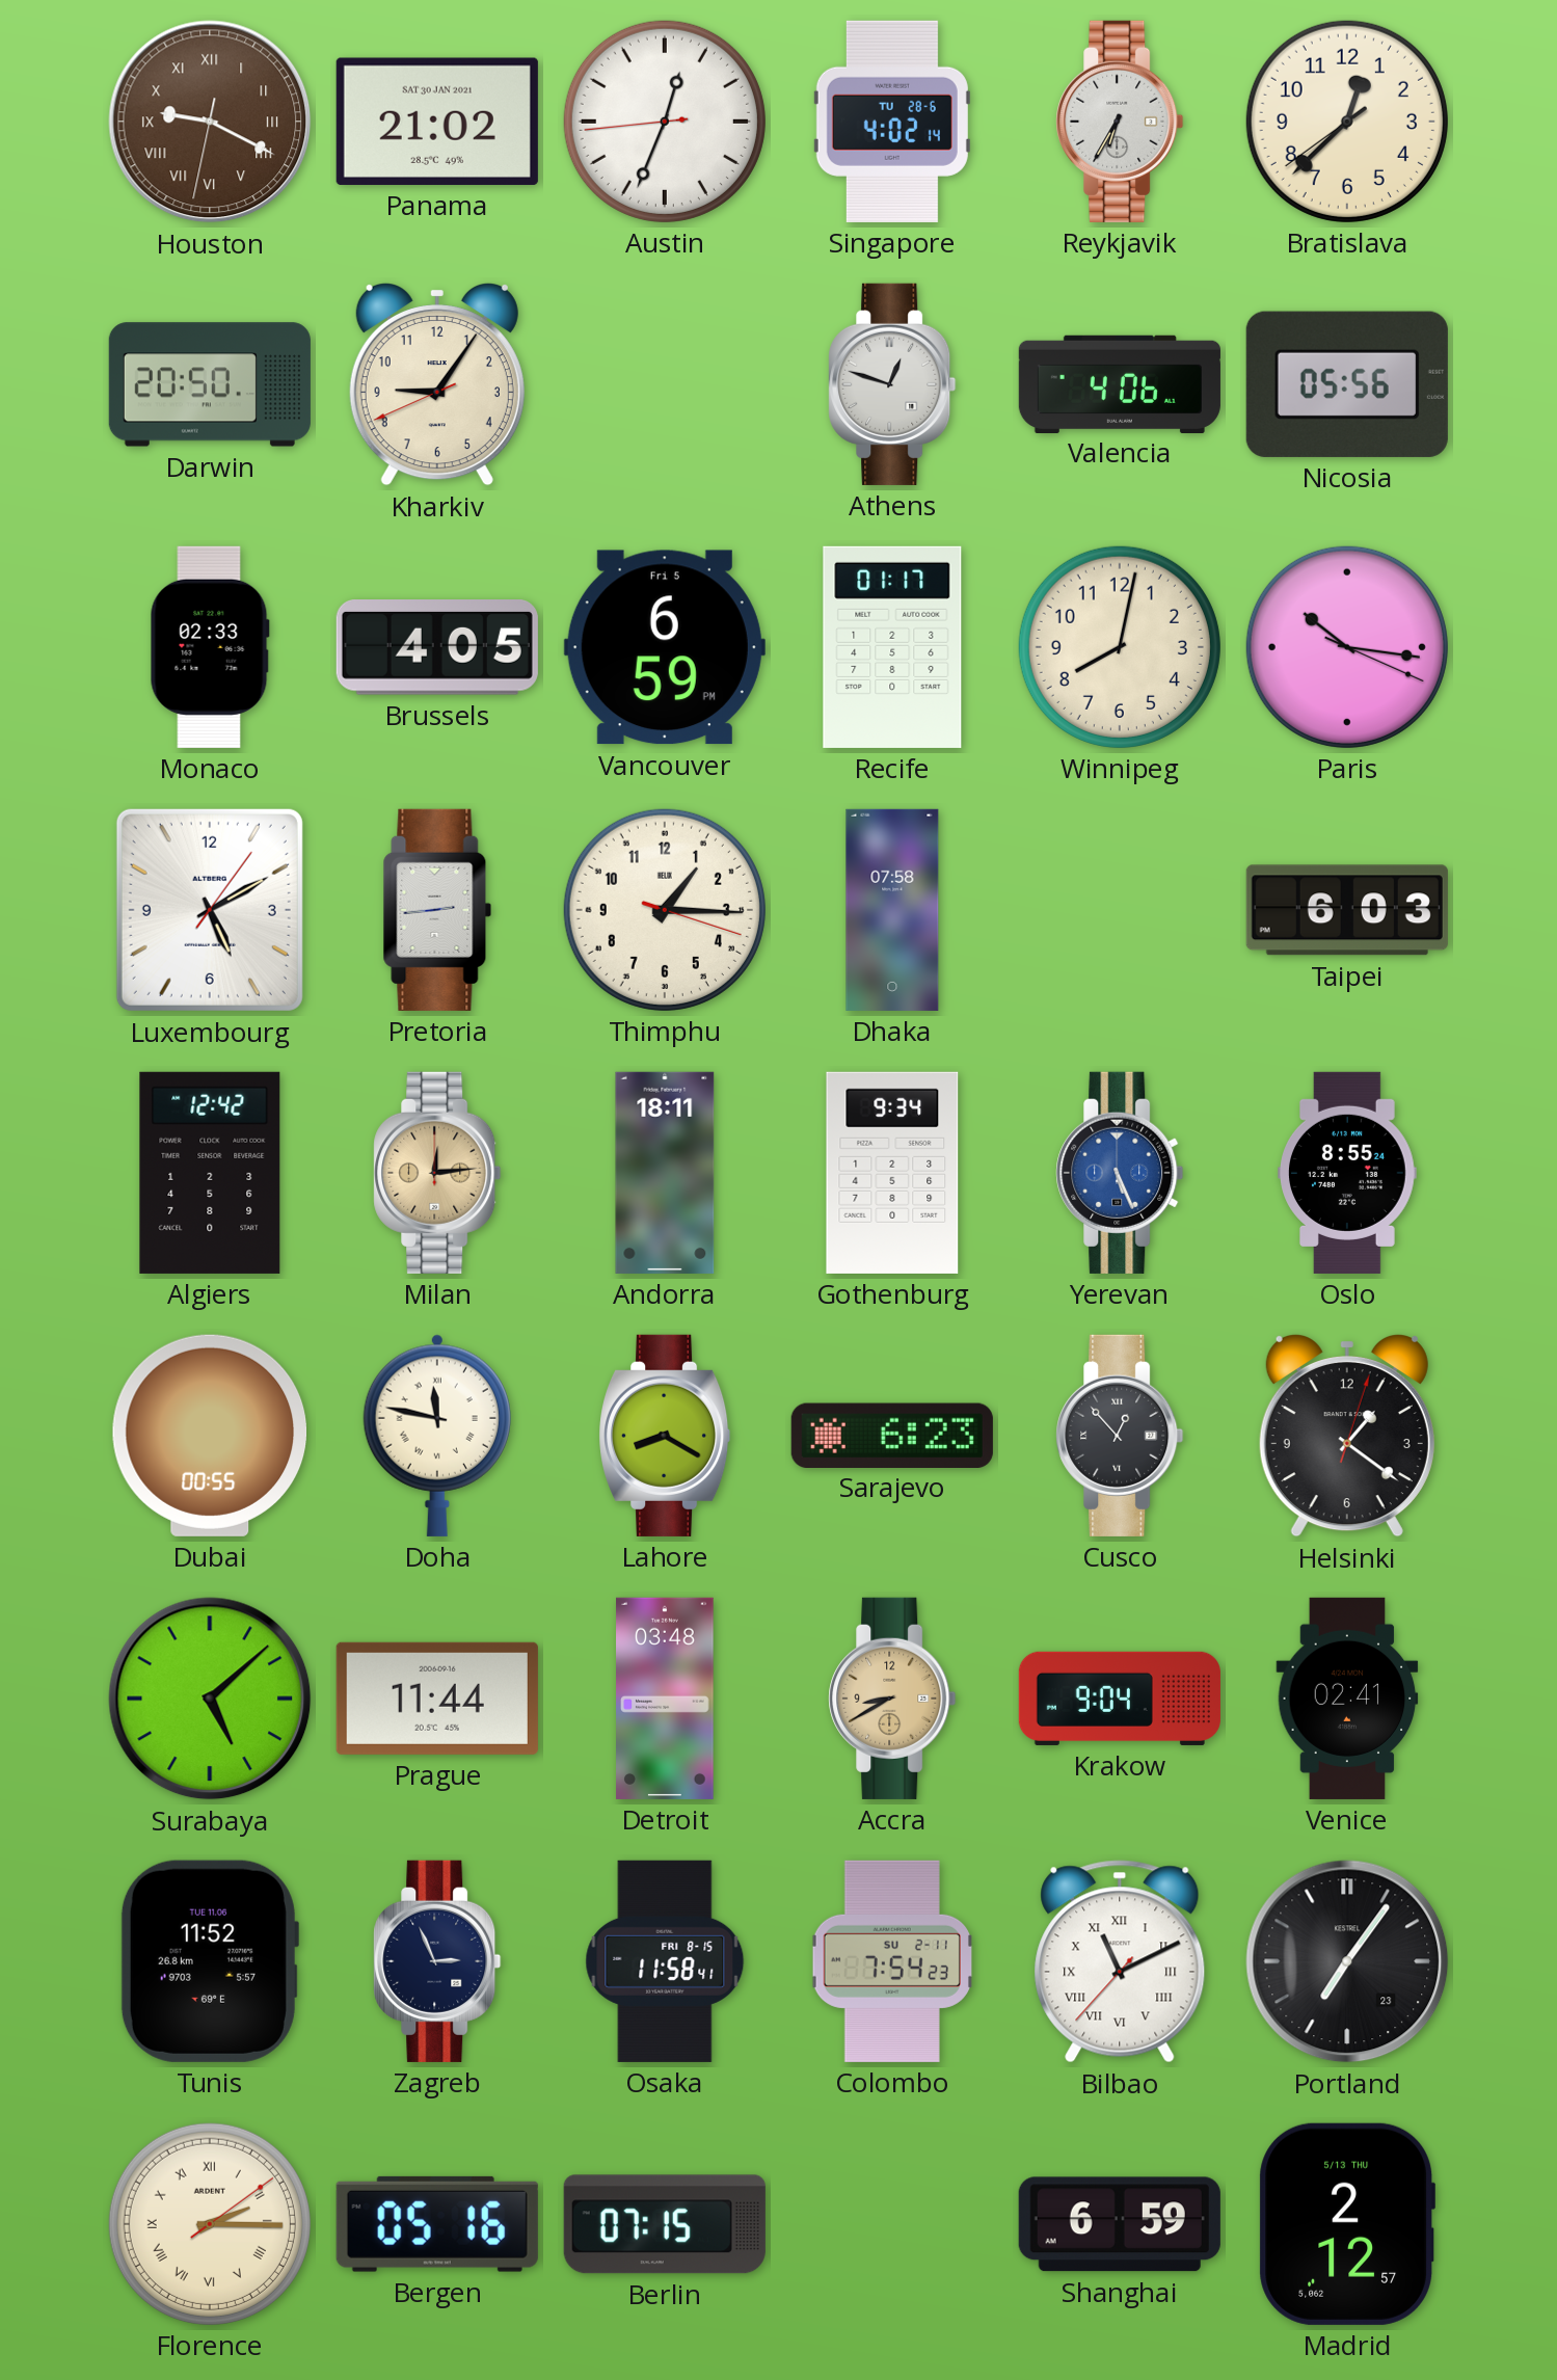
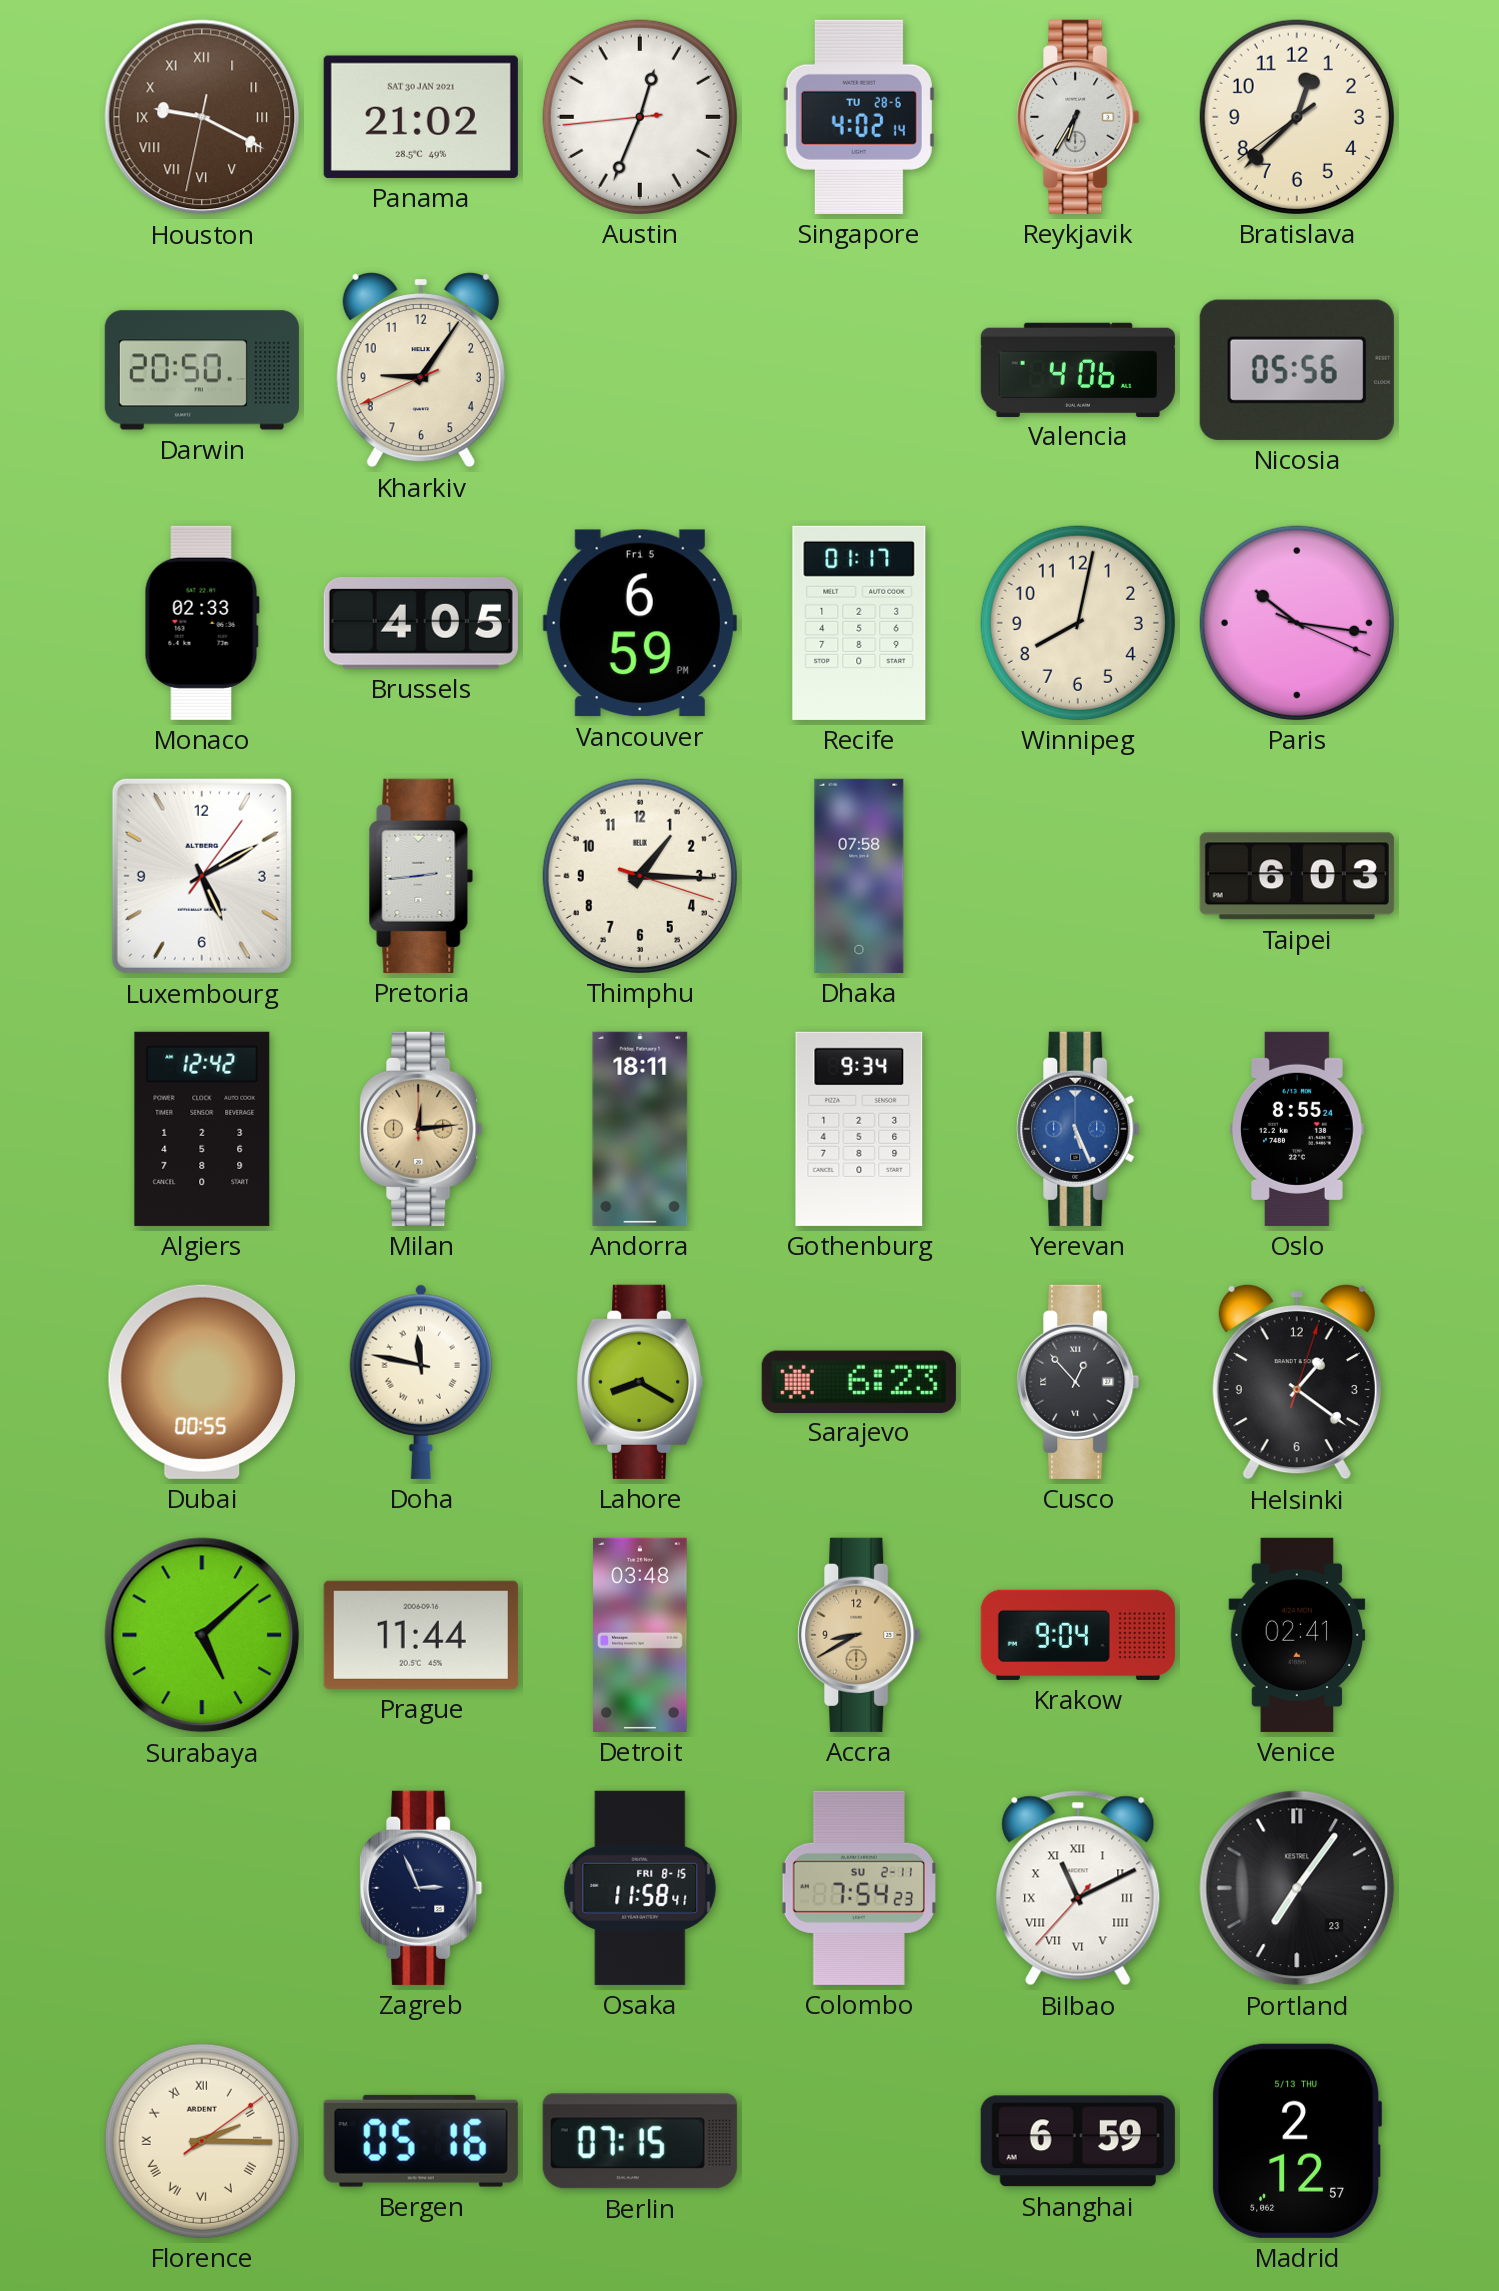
Athens: 12:48 -> none (892, 384)
Tunis: 11:52 -> none (209, 1961)
